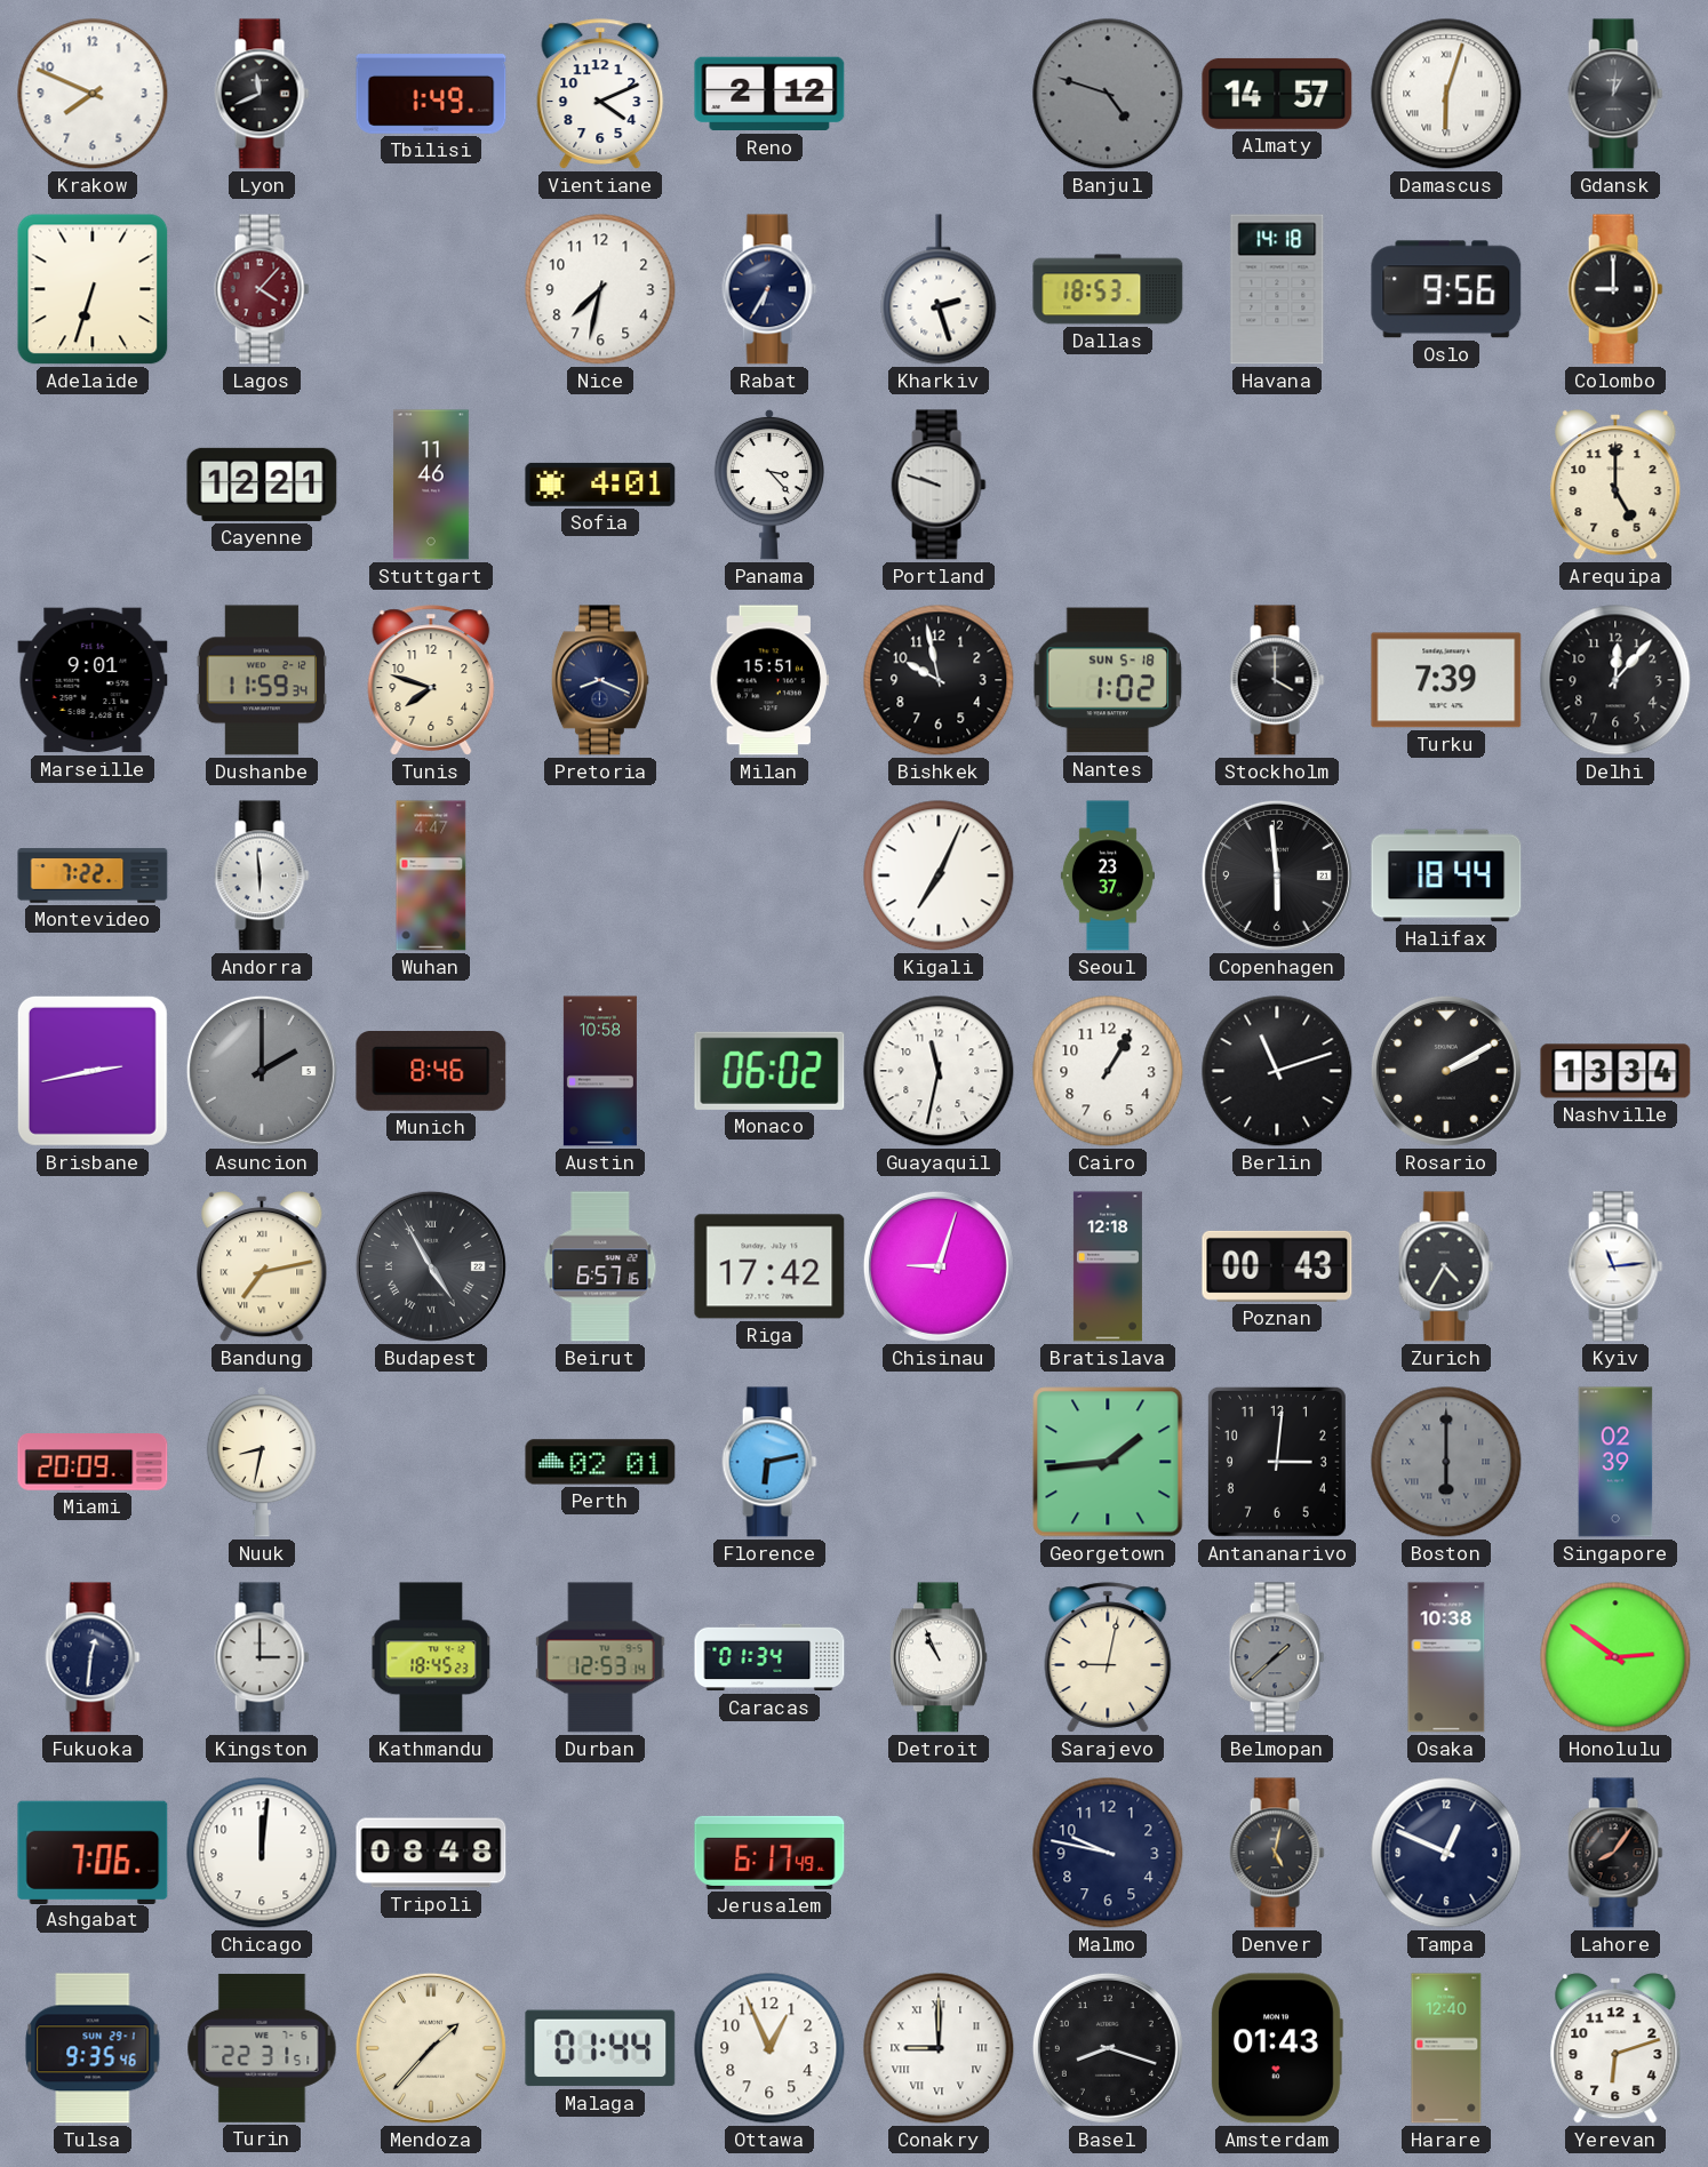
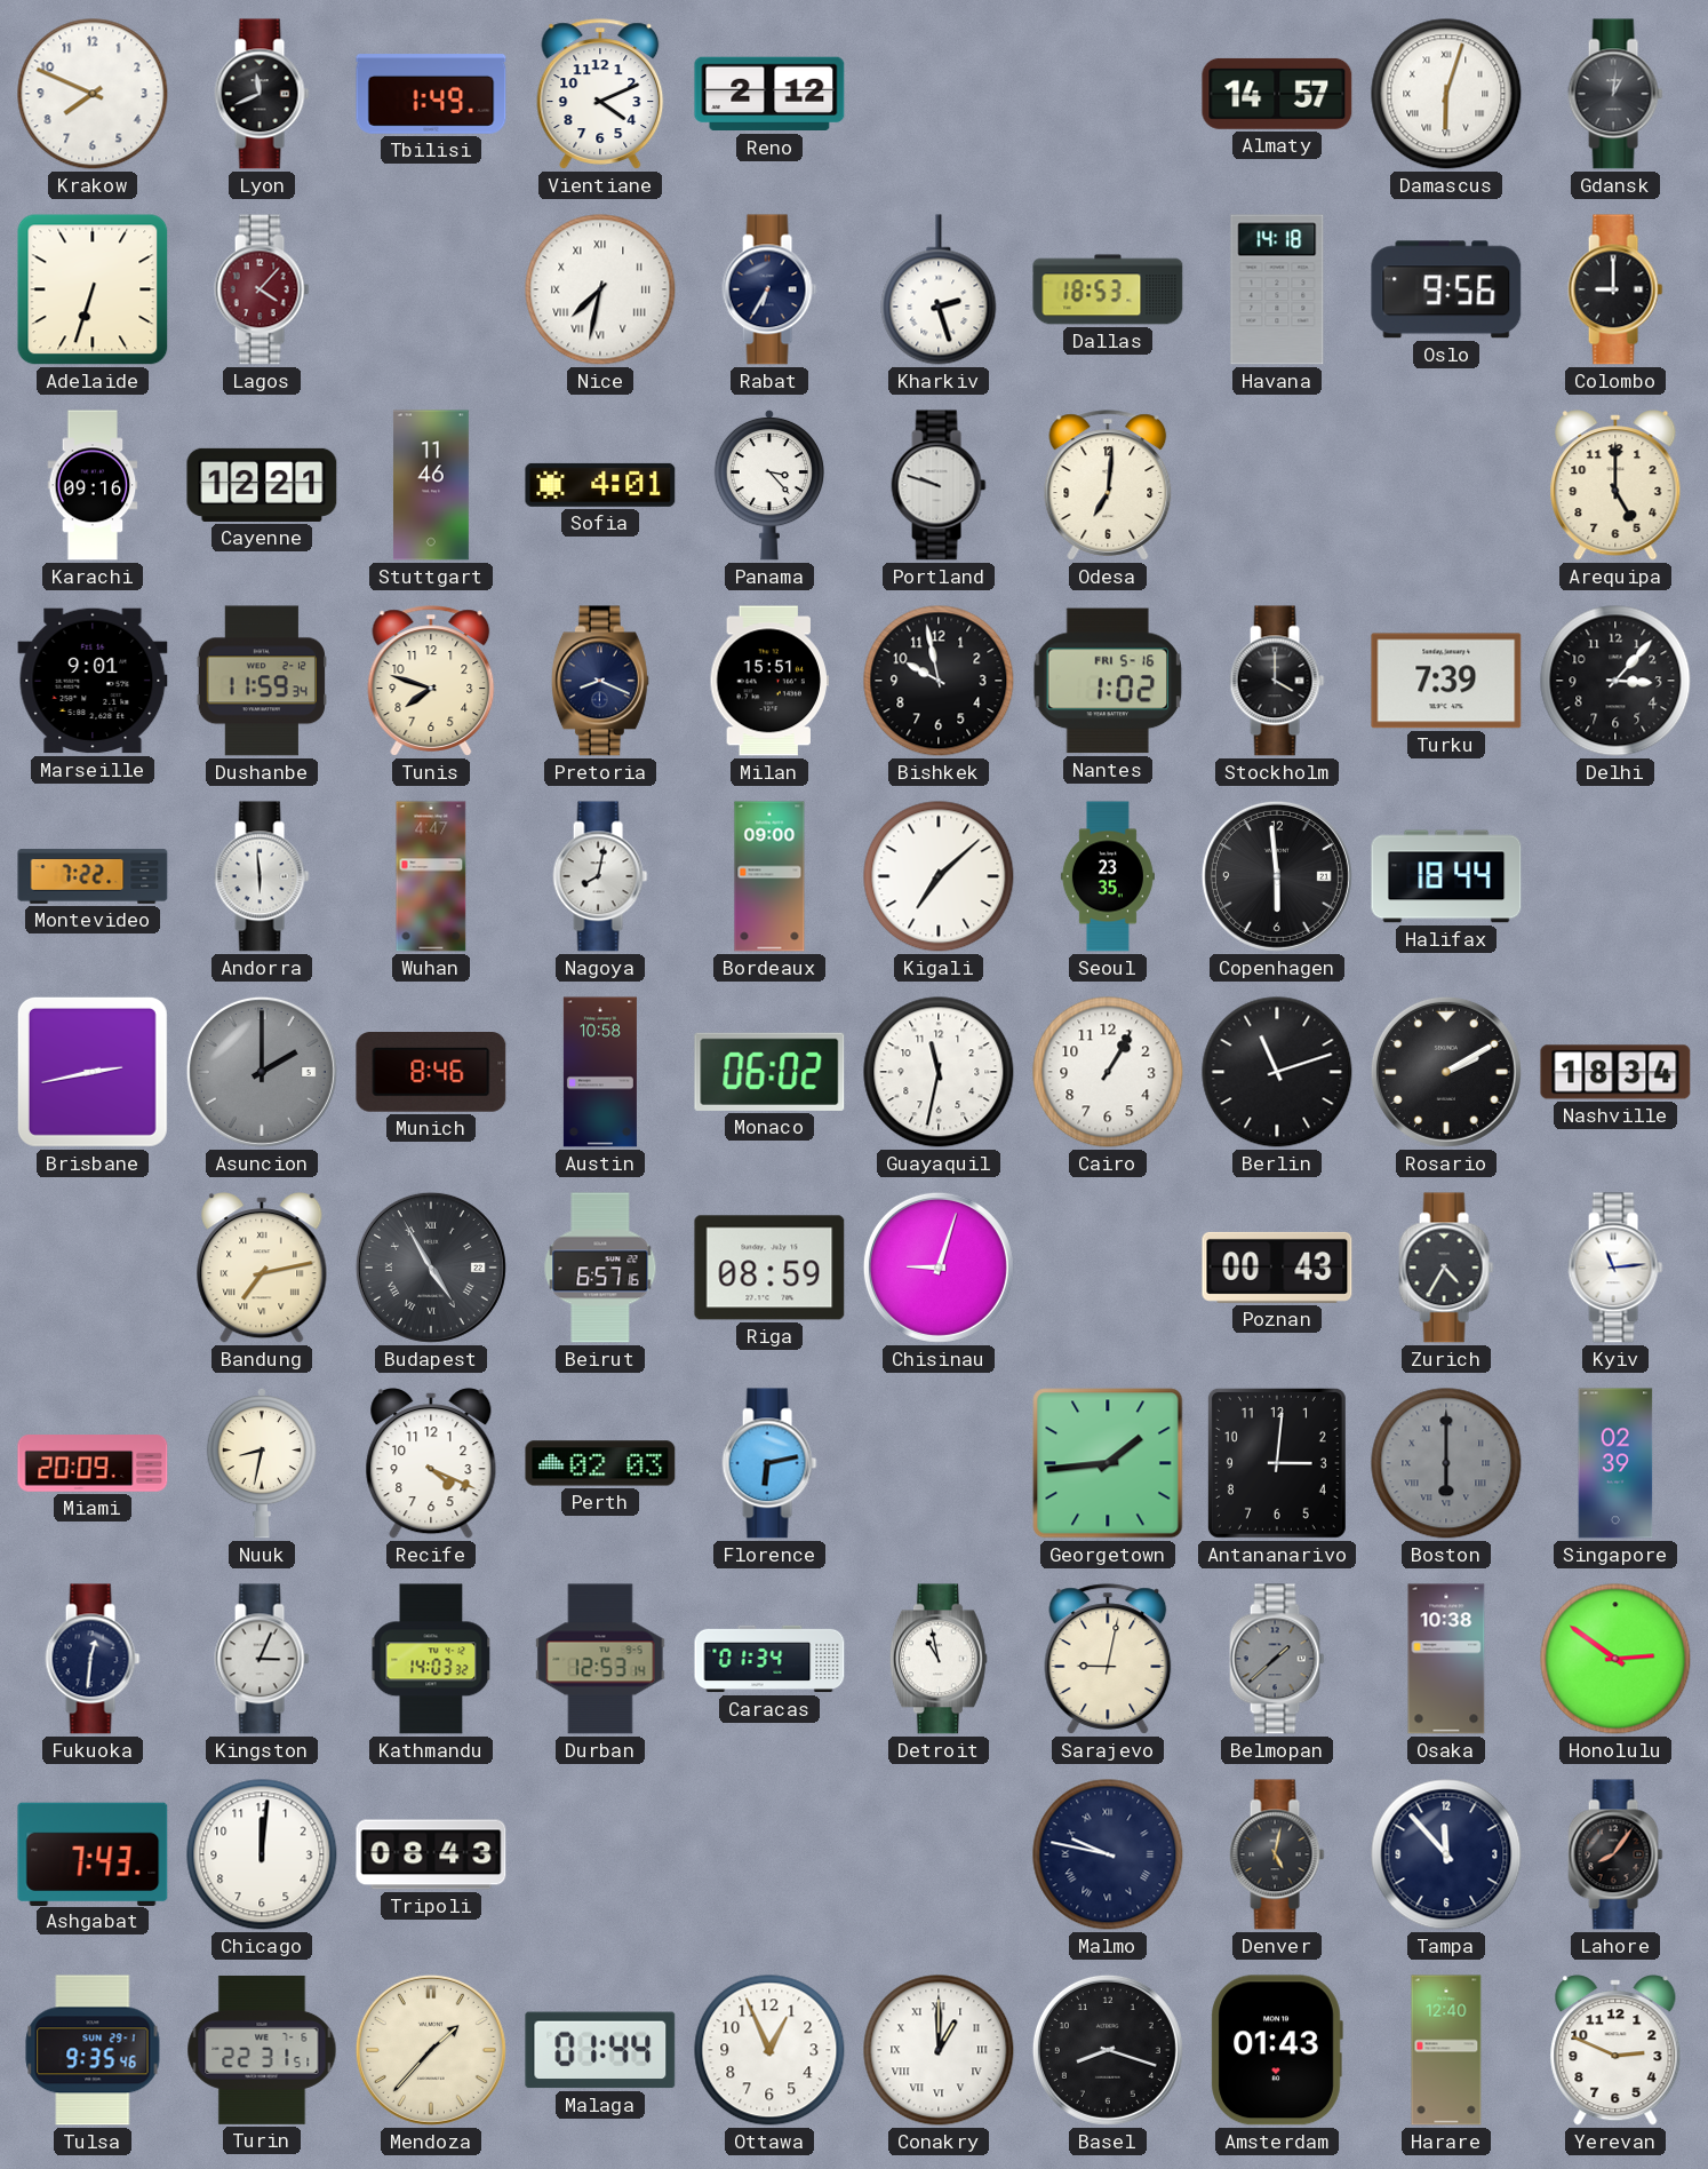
Banjul: 4:48 -> none (1108, 94)
Nice numerals: Arabic -> Roman (600, 289)
Karachi: none -> 09:16 (93, 485)
Odesa: none -> 7:01 (1108, 485)
Nantes date: SUN 5-18 -> FRI 5-16 (1108, 681)
Delhi: 12:07 -> 3:07 (1615, 681)
Nagoya: none -> 8:02 (600, 876)
Bordeaux: none -> 09:00 (769, 876)
Kigali: 7:04 -> 7:08 (939, 876)
Seoul: 23:37 -> 23:35 (1108, 876)
Nashville: 13:34 -> 18:34 (1615, 1072)
Riga: 17:42 -> 08:59 (769, 1268)
Bratislava: 12:18 -> none (1108, 1266)
Recife: none -> 4:19 (431, 1463)
Perth: 02:01 -> 02:03 (600, 1463)
Kingston: 3:00 -> 3:04 (262, 1659)
Kathmandu: 18:45 -> 14:03 (431, 1659)
Detroit: 10:56 -> 10:58 (939, 1659)
Ashgabat: 7:06 -> 7:43 (93, 1853)
Tripoli: 08:48 -> 08:43 (431, 1854)
Jerusalem: 6:17 -> none (769, 1853)
Malmo numerals: Arabic -> Roman (1108, 1854)
Tampa: 12:49 -> 11:53 (1446, 1854)
Conakry: 9:00 -> 1:00 (939, 2050)
Yerevan: 6:12 -> 2:49 (1615, 2050)
